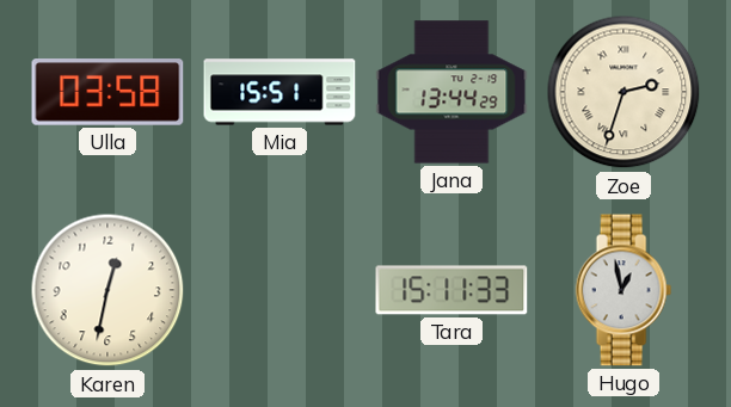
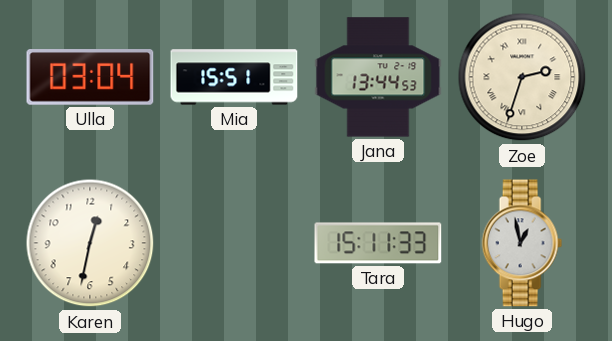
Ulla: 03:58 -> 03:04 (90, 77)
Jana: 13:44:29 -> 13:44:53 (378, 77)
